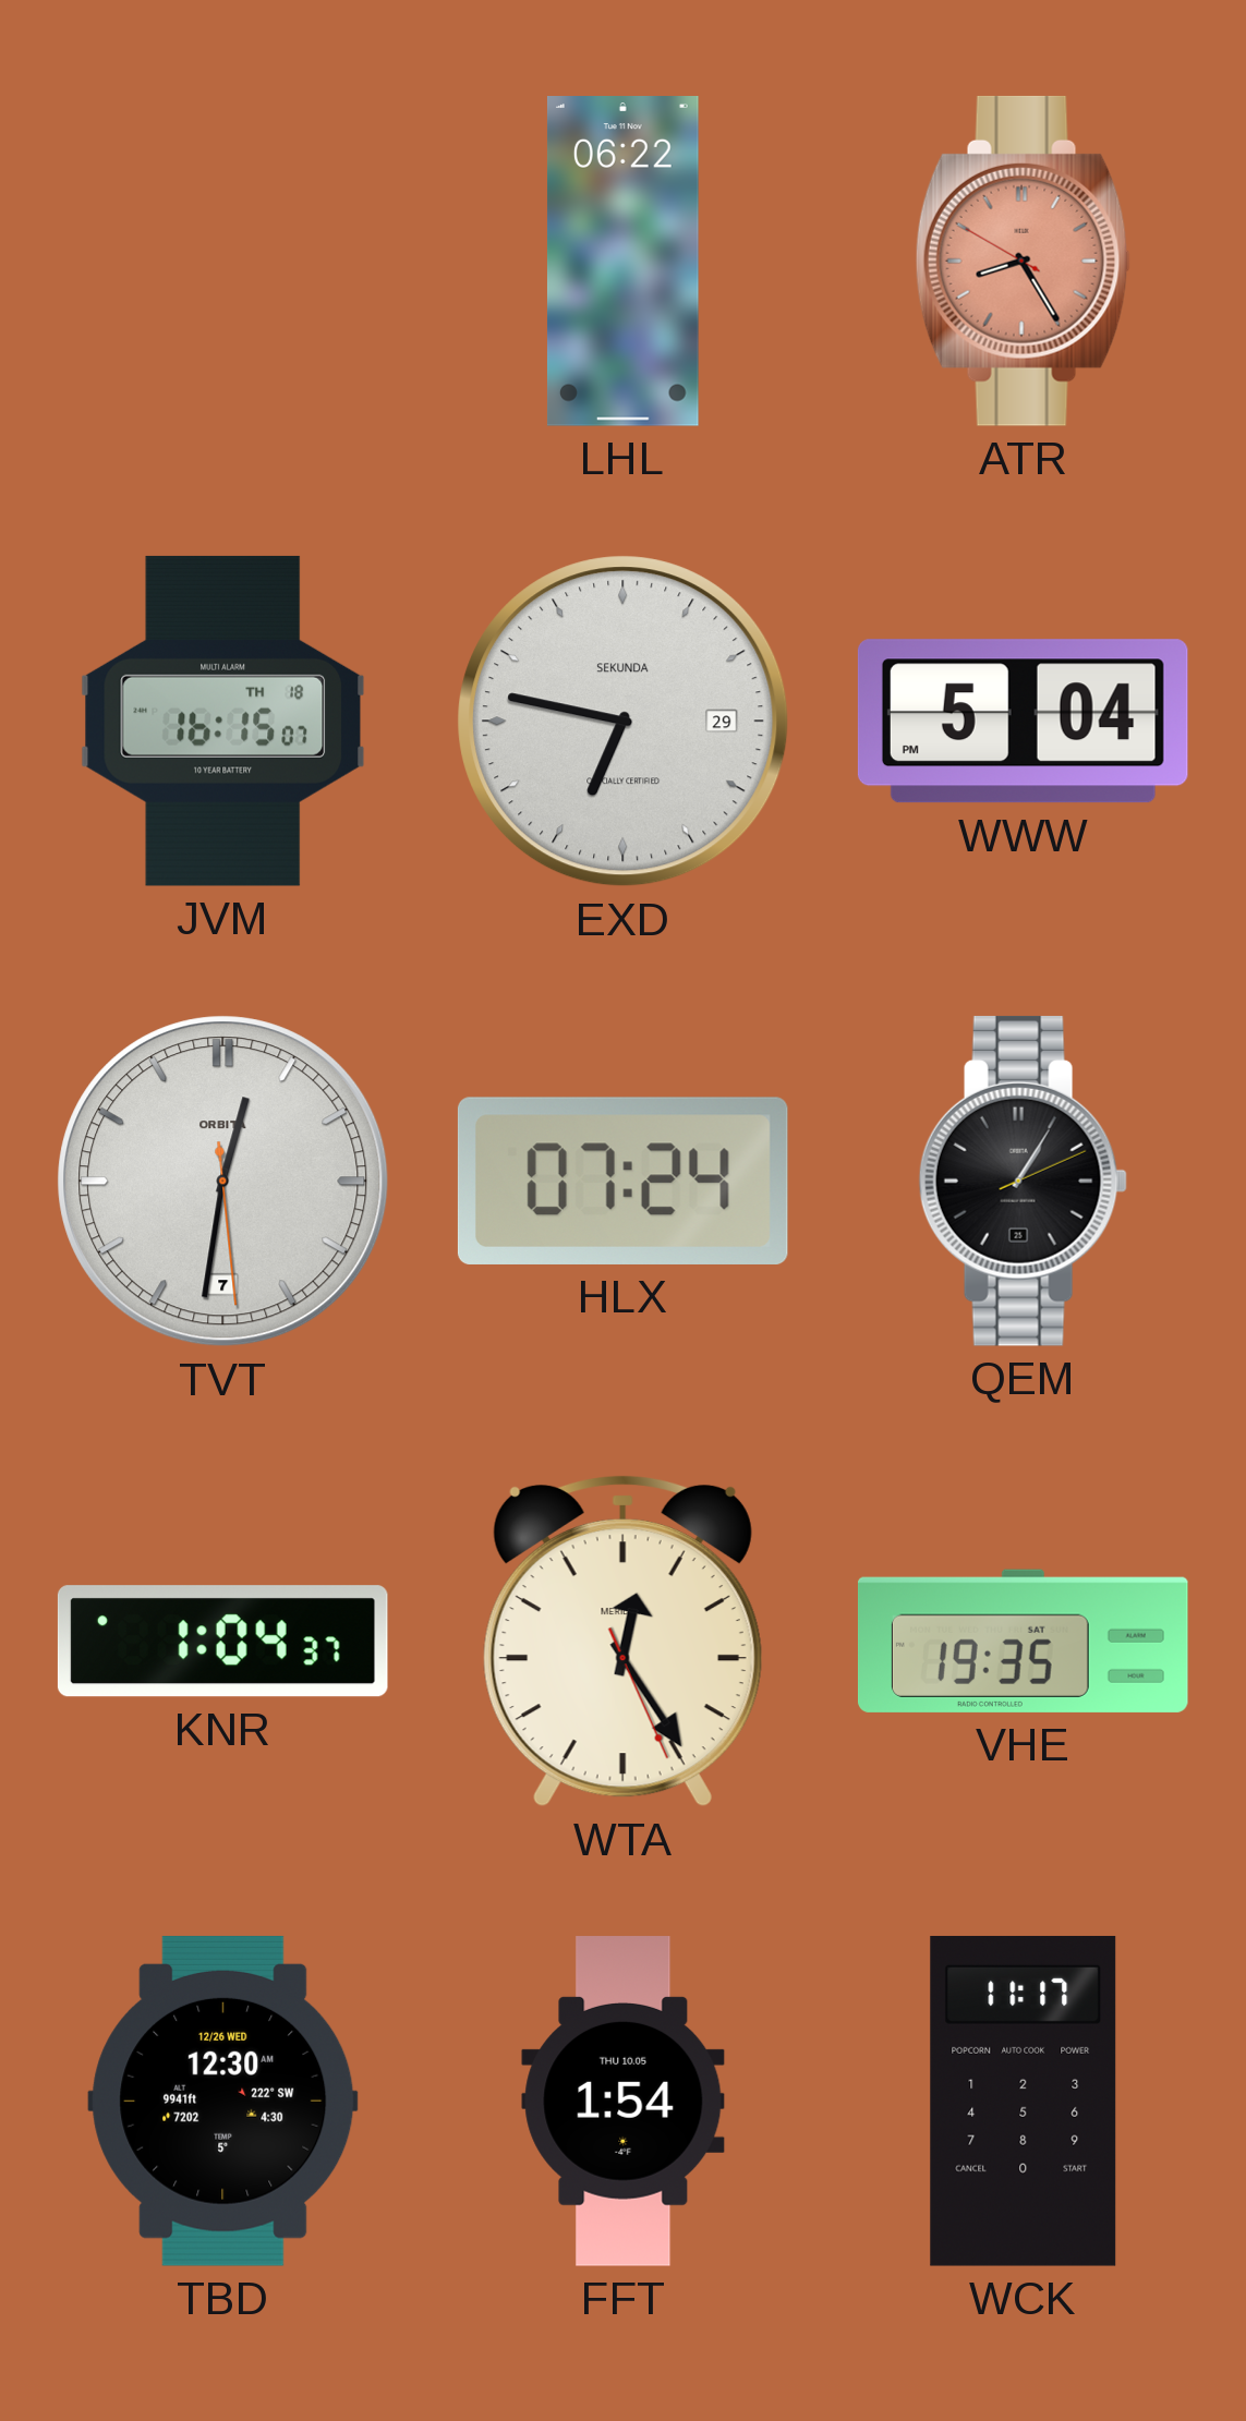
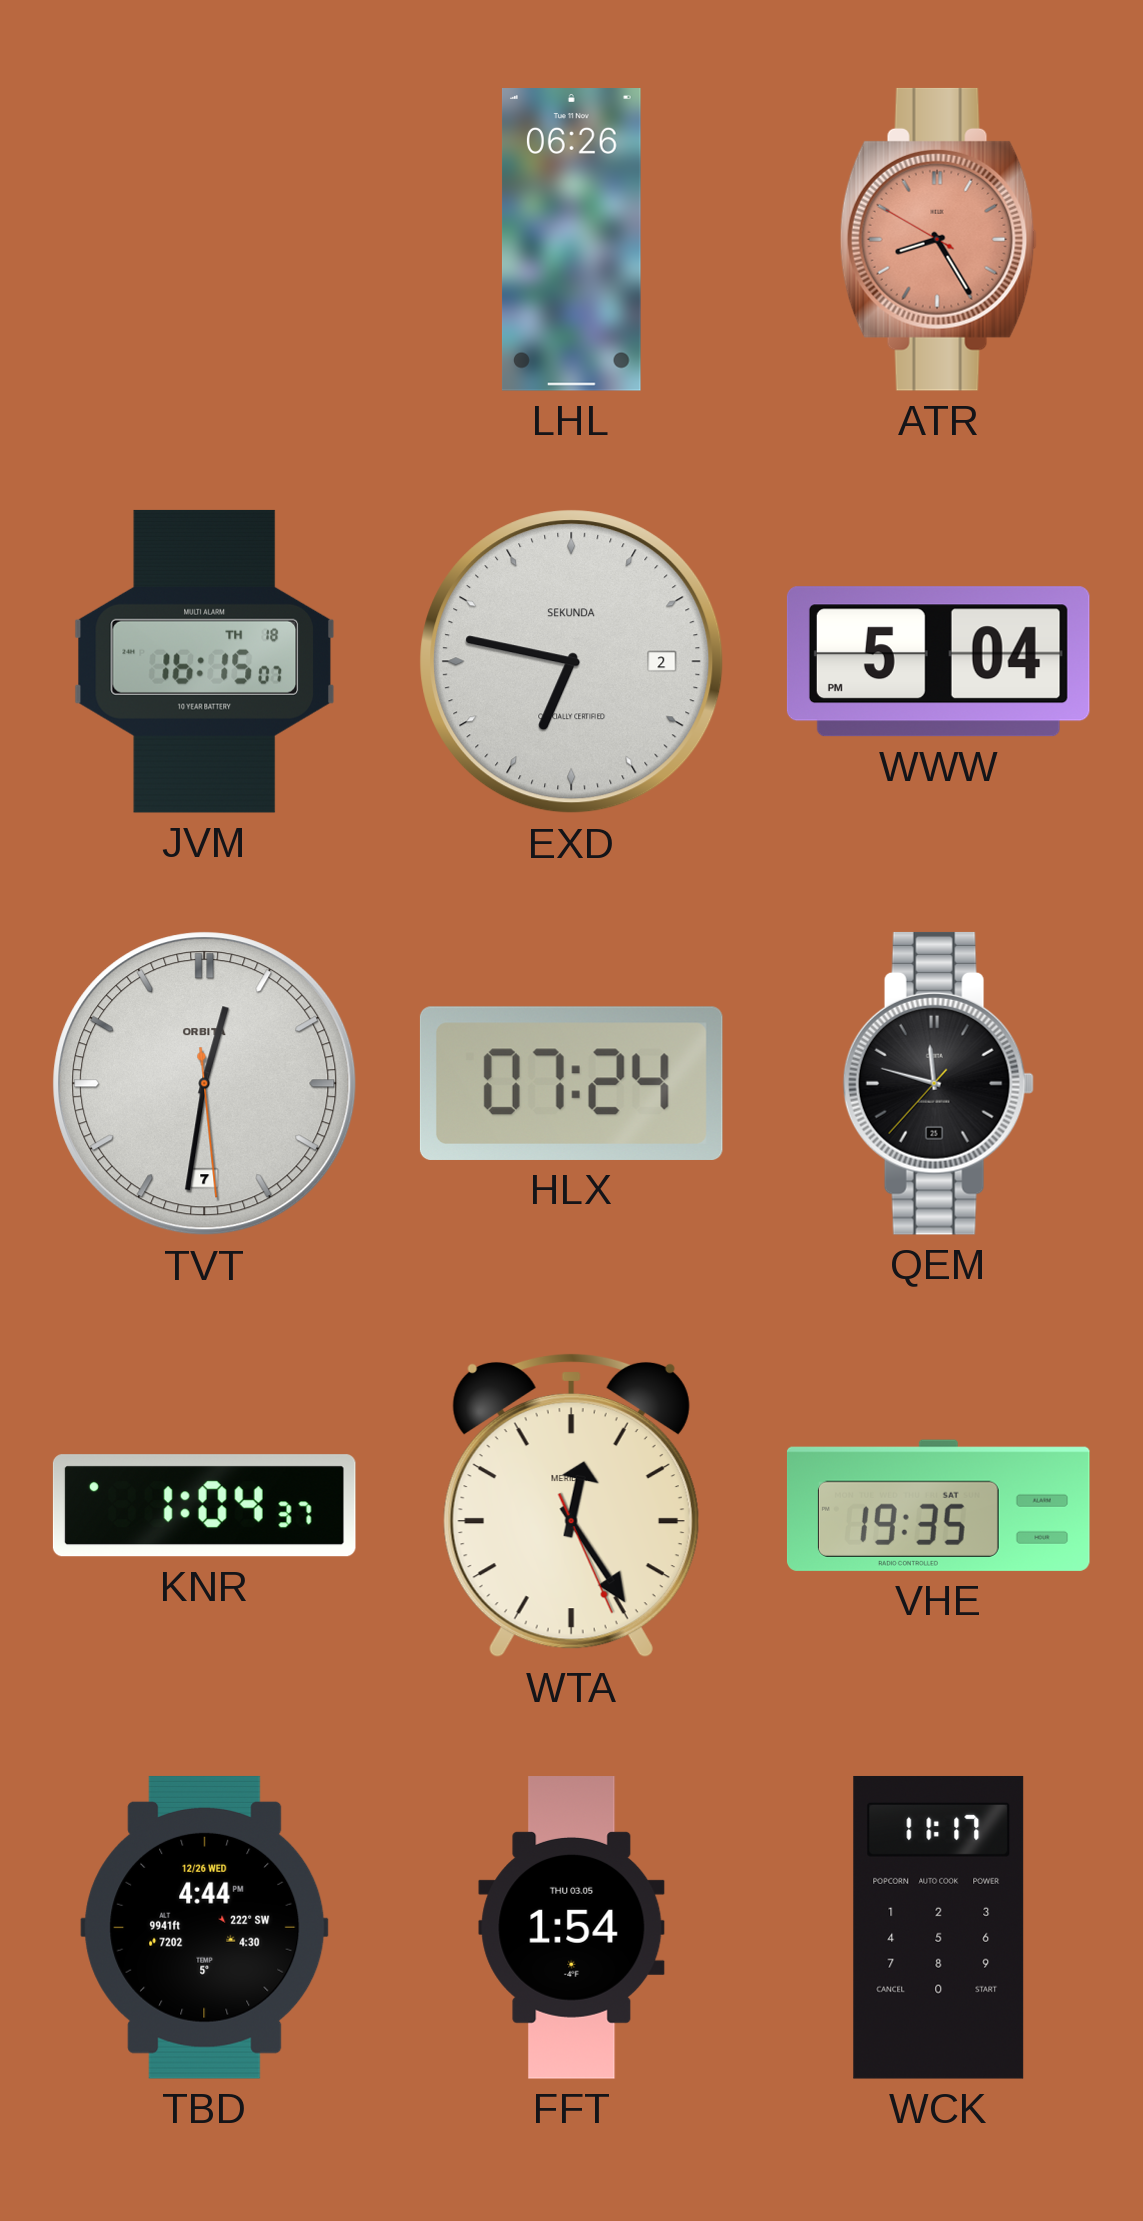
LHL: 06:22 -> 06:26 (572, 240)
EXD date: 29 -> 2 (572, 662)
QEM: 1:05 -> 11:47 (938, 1083)
TBD: 12:30 -> 4:44 (205, 1927)
FFT date: THU 10.05 -> THU 03.05 (572, 1928)
